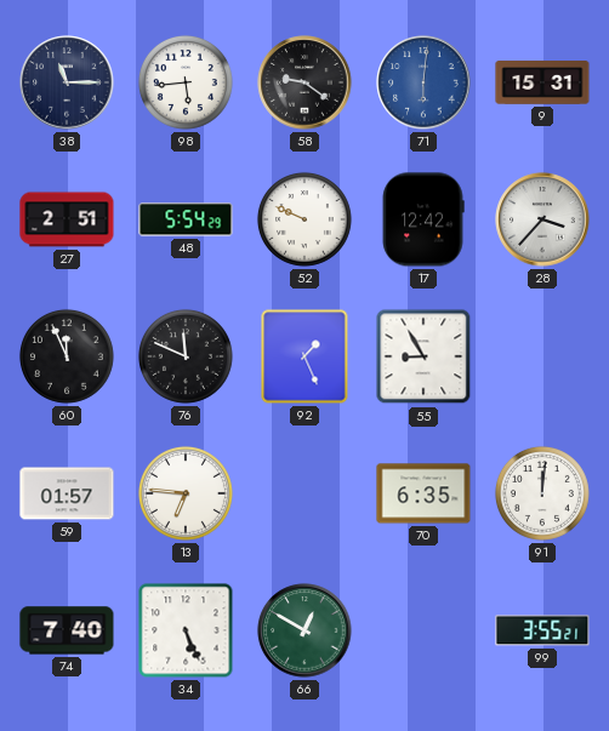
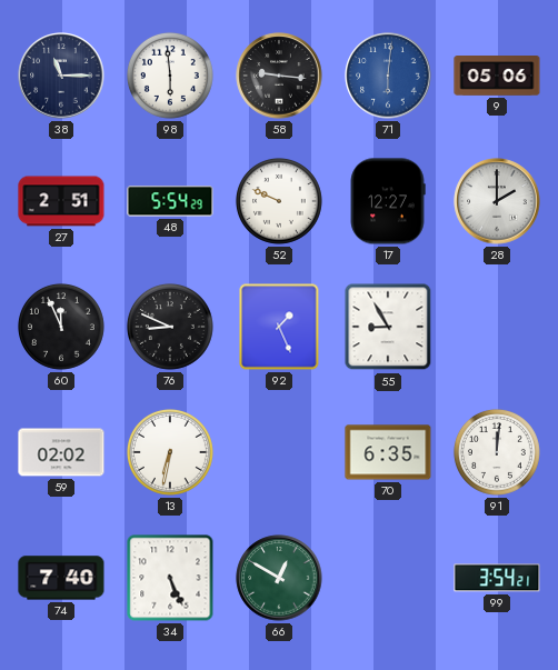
98: 5:44 -> 5:59 (170, 76)
58: 9:21 -> 9:16 (279, 76)
9: 15:31 -> 05:06 (497, 76)
17: 12:42 -> 12:27 (388, 201)
28: 3:37 -> 2:00 (497, 201)
76: 11:49 -> 8:49 (170, 327)
59: 01:57 -> 02:02 (61, 452)
13: 6:46 -> 6:32 (170, 452)
99: 3:55 -> 3:54 (497, 578)
